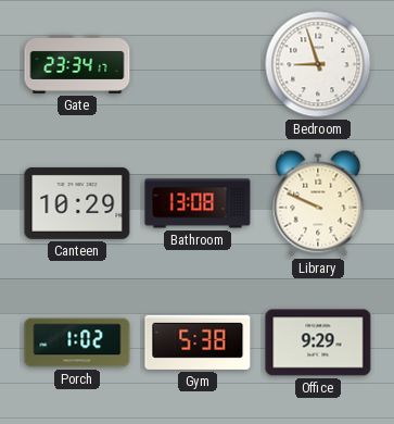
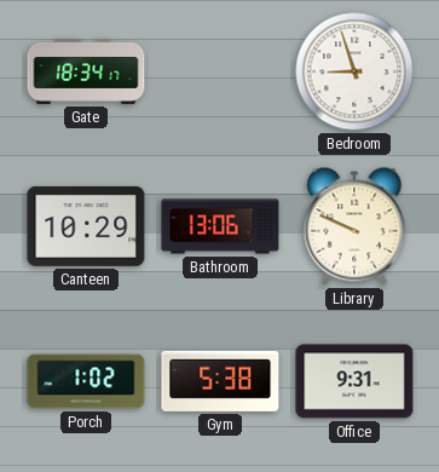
Gate: 23:34 -> 18:34 (86, 73)
Bathroom: 13:08 -> 13:06 (220, 226)
Office: 9:29 -> 9:31 (354, 381)
